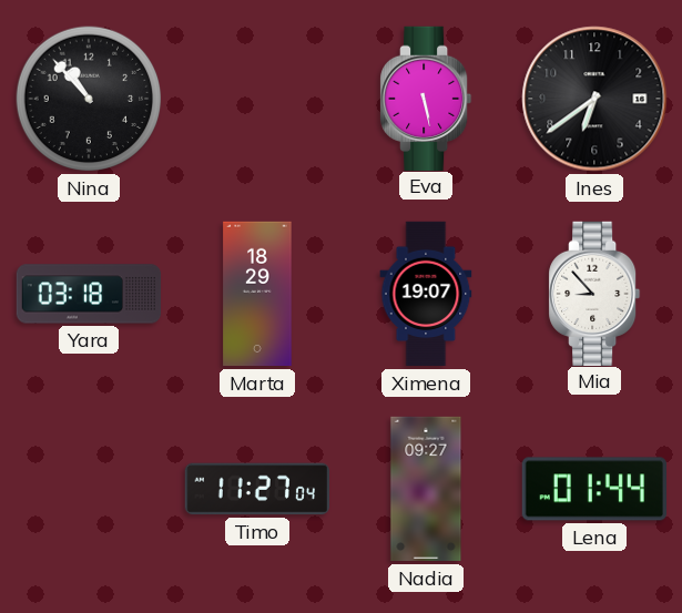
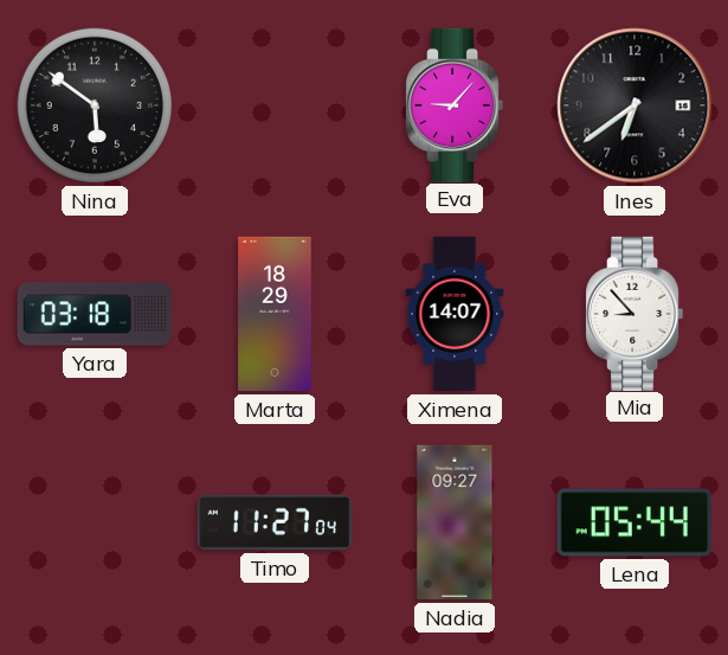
Nina: 10:53 -> 5:51 (95, 105)
Eva: 5:28 -> 9:07 (455, 104)
Ximena: 19:07 -> 14:07 (455, 314)
Lena: 01:44 -> 05:44 (633, 522)
